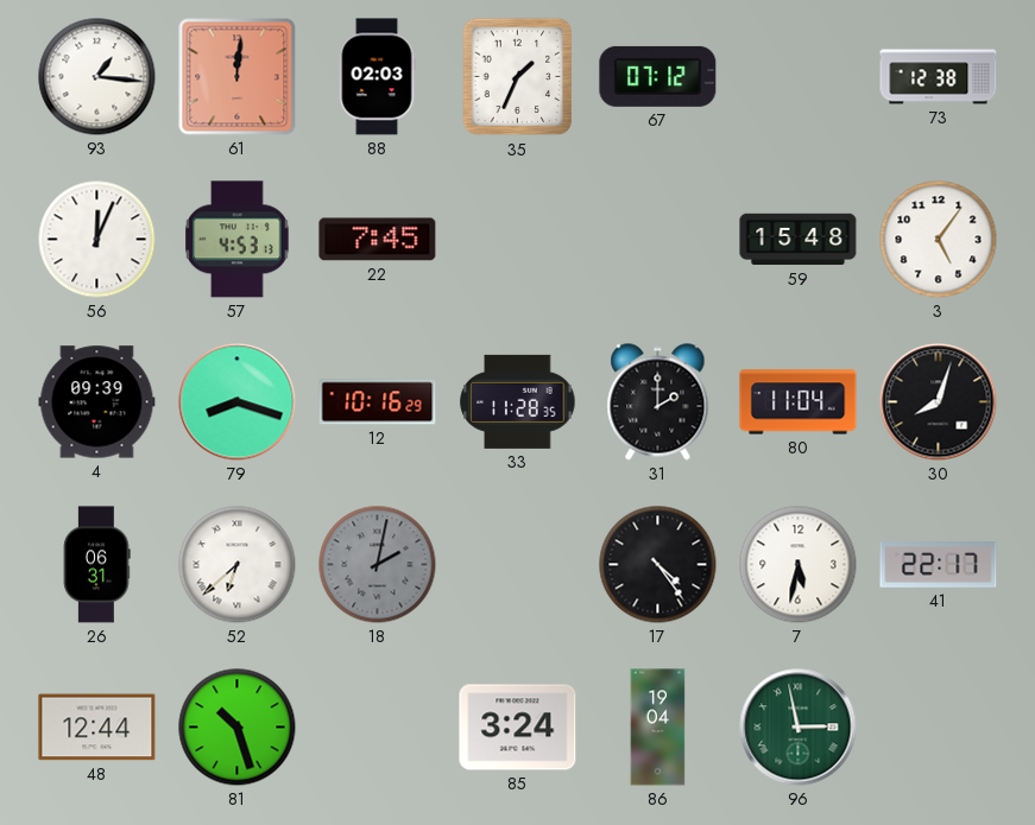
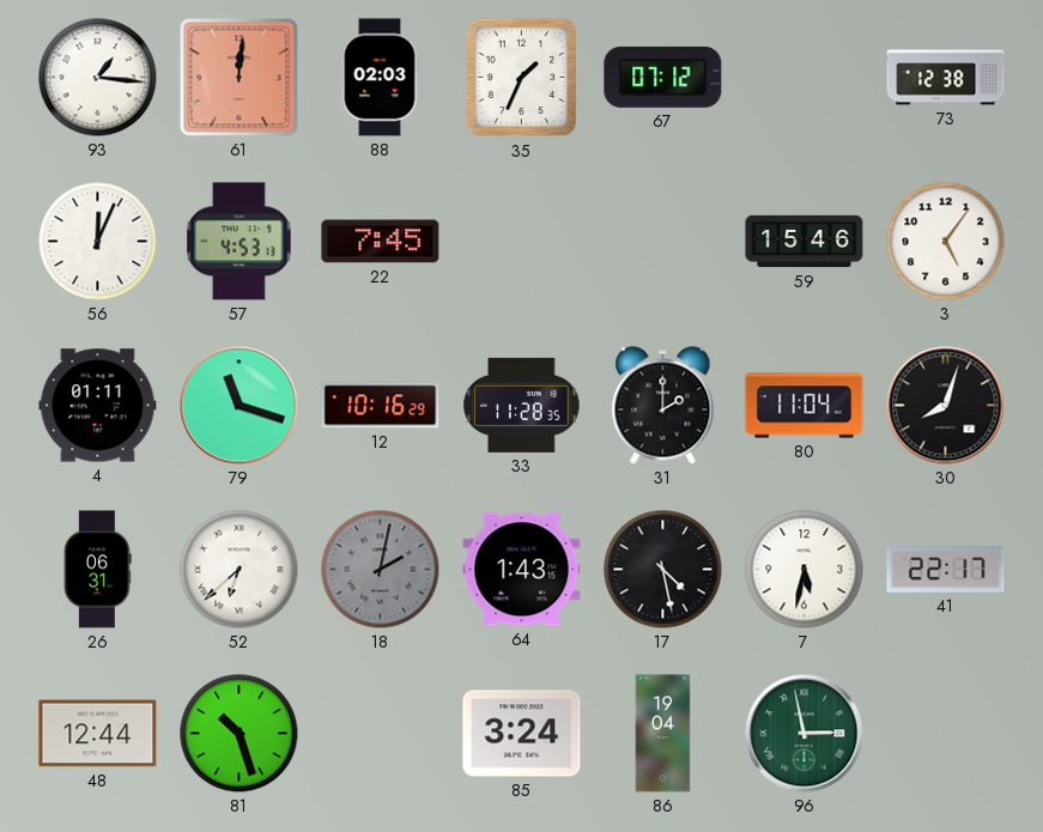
59: 15:48 -> 15:46 (805, 242)
4: 09:39 -> 01:11 (98, 406)
79: 8:18 -> 11:18 (239, 406)
64: none -> 1:43 (522, 570)
17: 4:24 -> 4:28 (663, 570)
